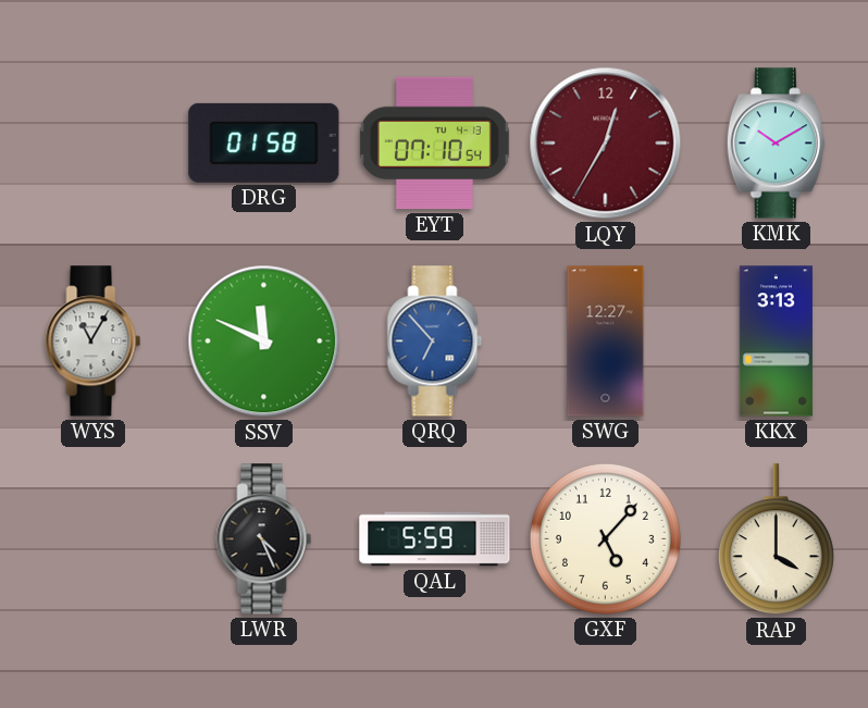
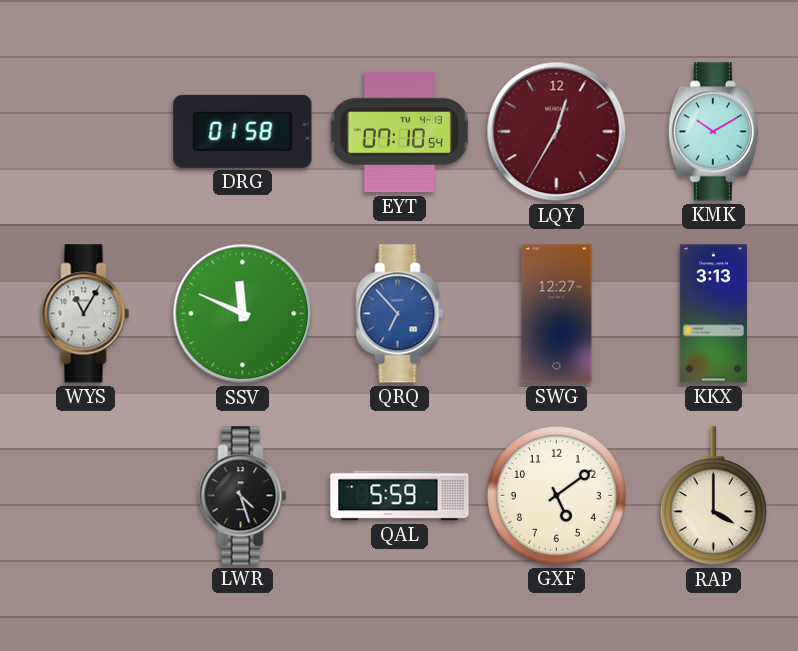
LWR: 4:26 -> 4:27 (243, 496)
GXF: 5:07 -> 5:09 (556, 495)
